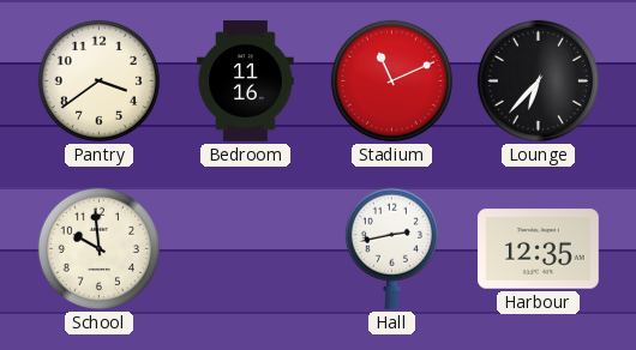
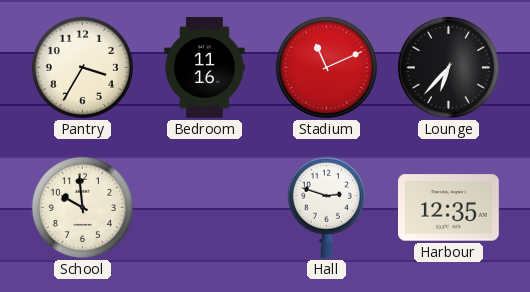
Pantry: 3:39 -> 3:35 (82, 67)
Hall: 2:43 -> 2:48 (326, 207)
